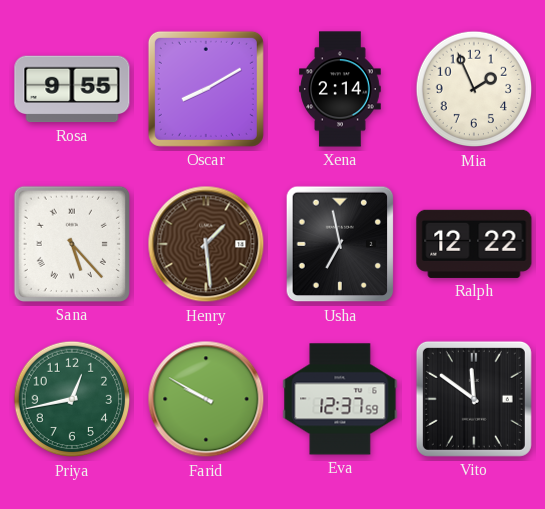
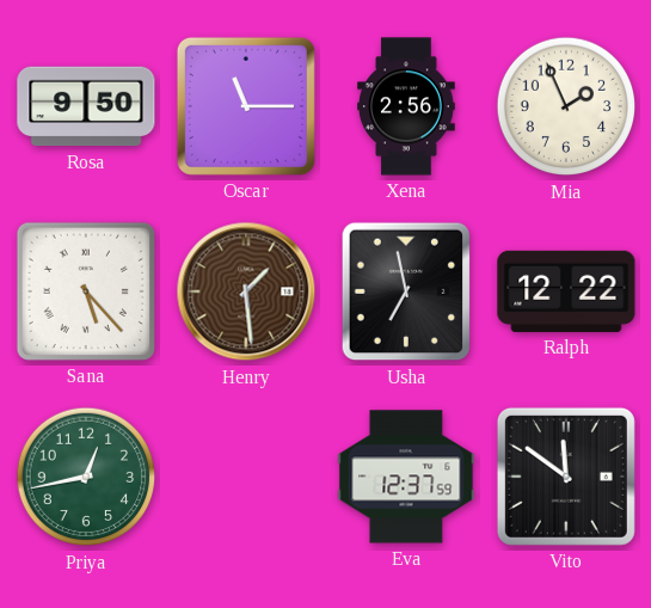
Rosa: 9:55 -> 9:50 (86, 106)
Oscar: 8:10 -> 11:15 (246, 106)
Xena: 2:14 -> 2:56 (406, 106)
Farid: 9:50 -> none (206, 399)
